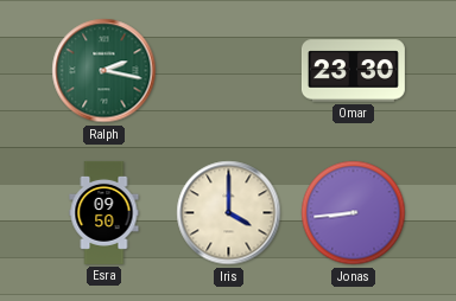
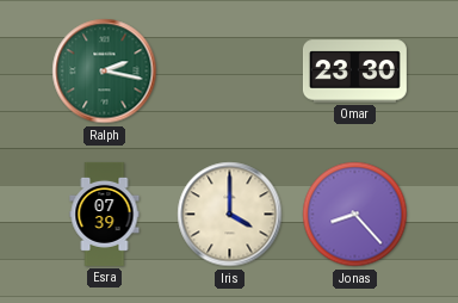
Esra: 09:50 -> 07:39 (105, 214)
Jonas: 8:44 -> 8:23 (355, 215)
